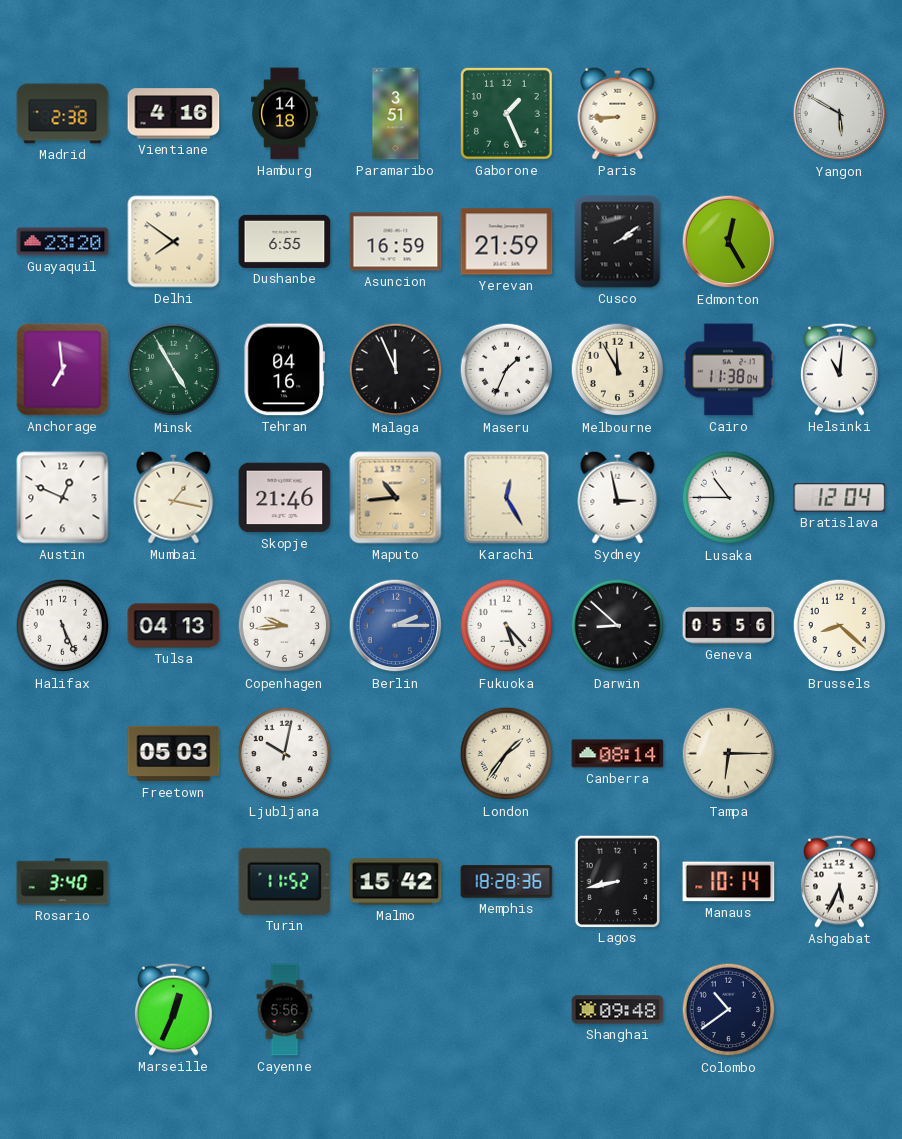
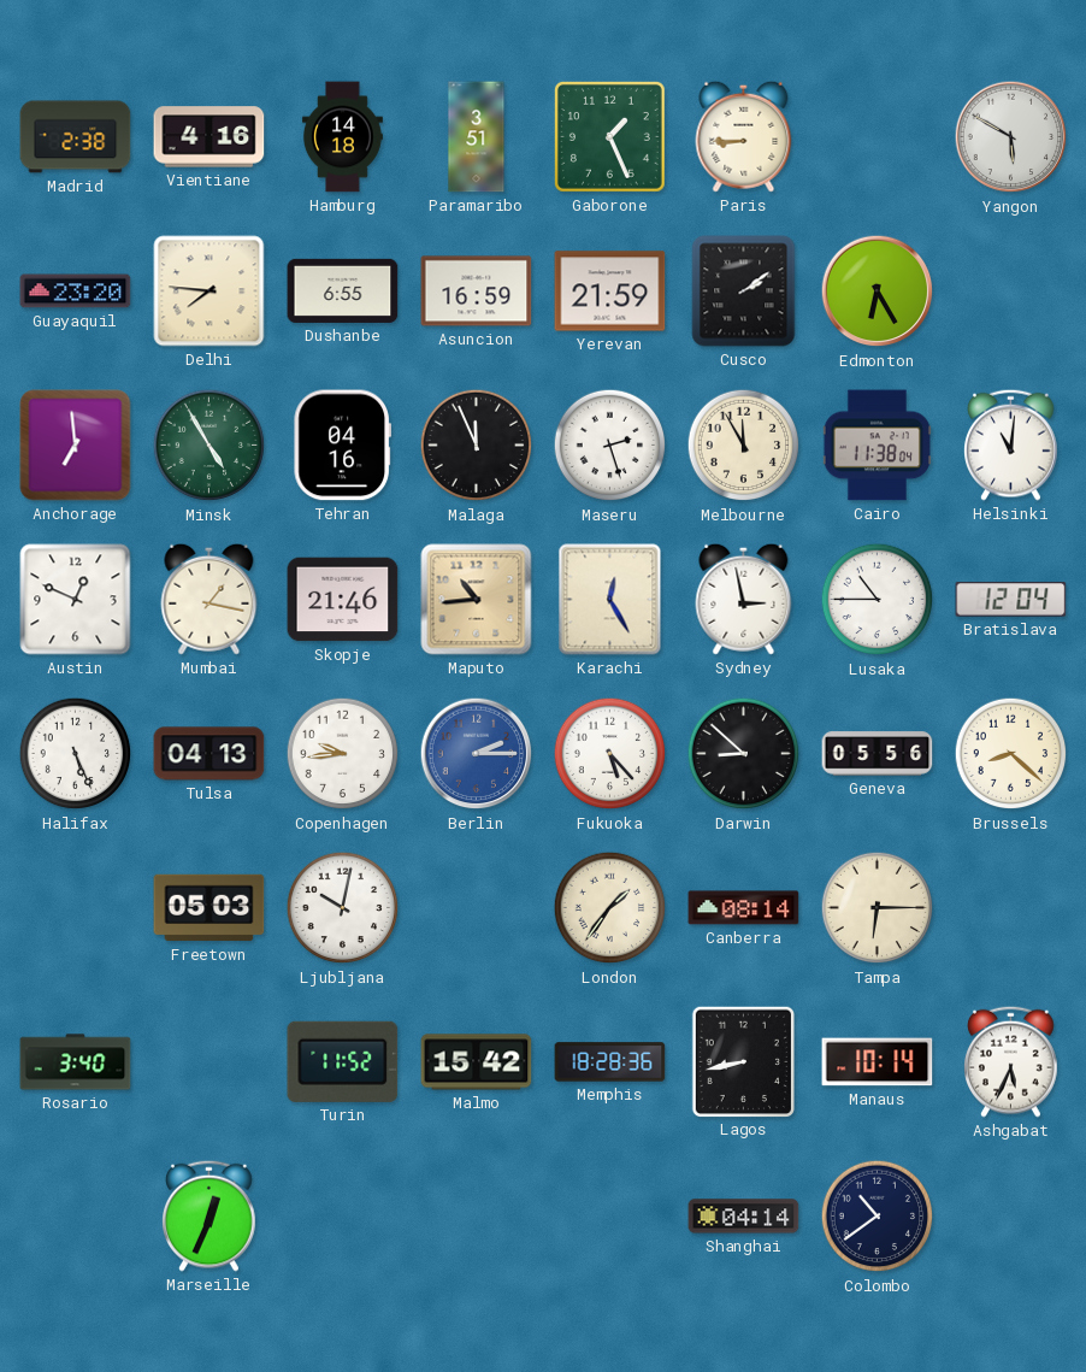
Delhi: 7:51 -> 7:46 (209, 292)
Edmonton: 12:25 -> 6:25 (878, 292)
Maseru: 1:34 -> 2:27 (610, 446)
Cayenne: 5:56 -> none (285, 1010)
Shanghai: 09:48 -> 04:14 (744, 1217)
